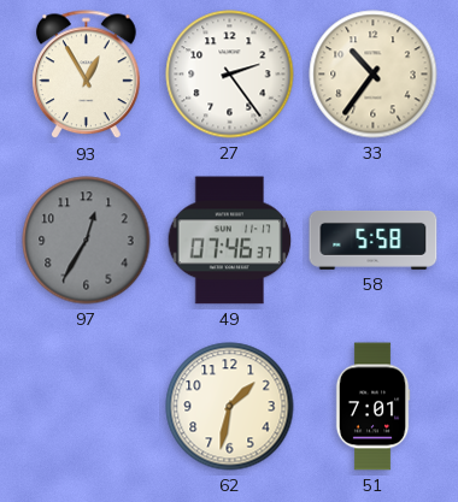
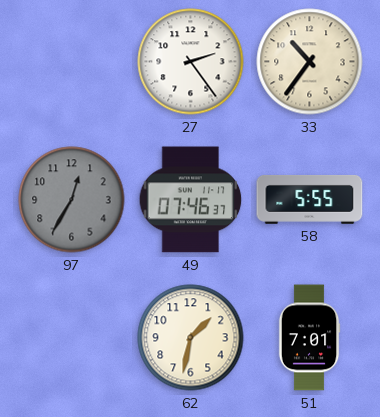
93: 12:55 -> none (87, 75)
58: 5:58 -> 5:55 (310, 200)
